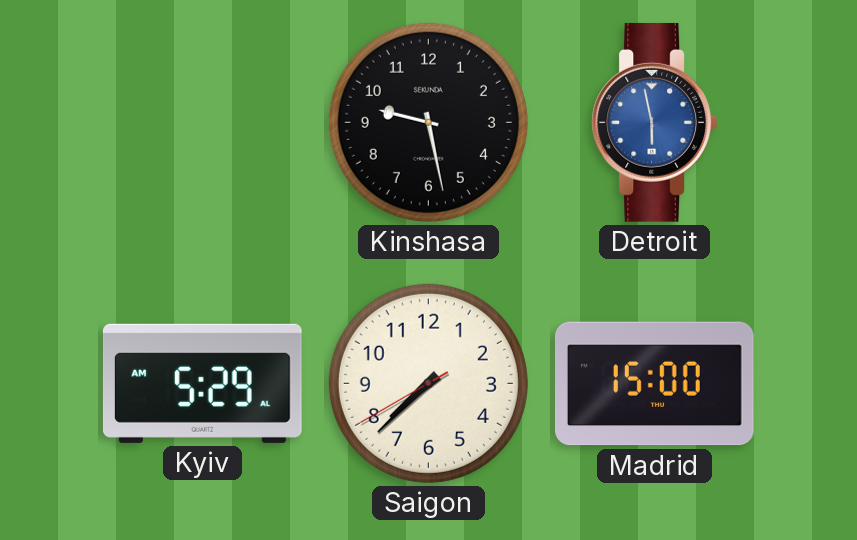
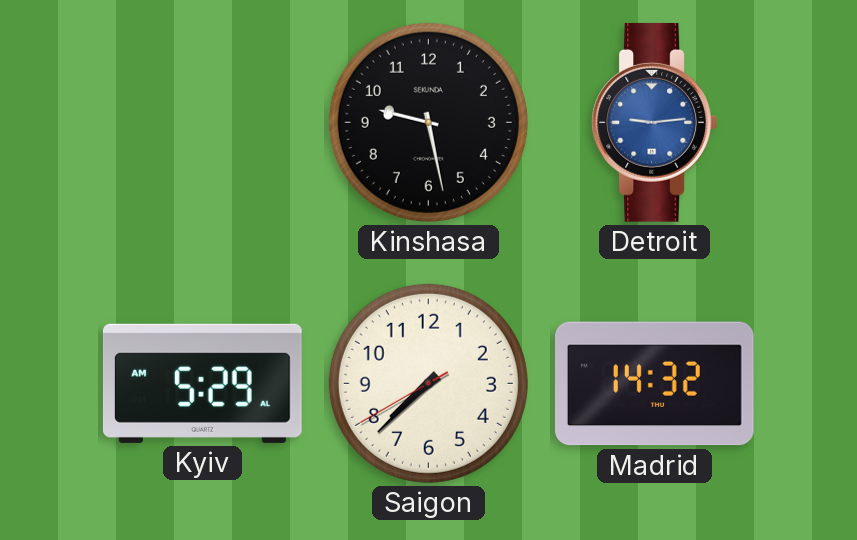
Detroit: 5:58 -> 9:14 (654, 122)
Madrid: 15:00 -> 14:32 (655, 384)
